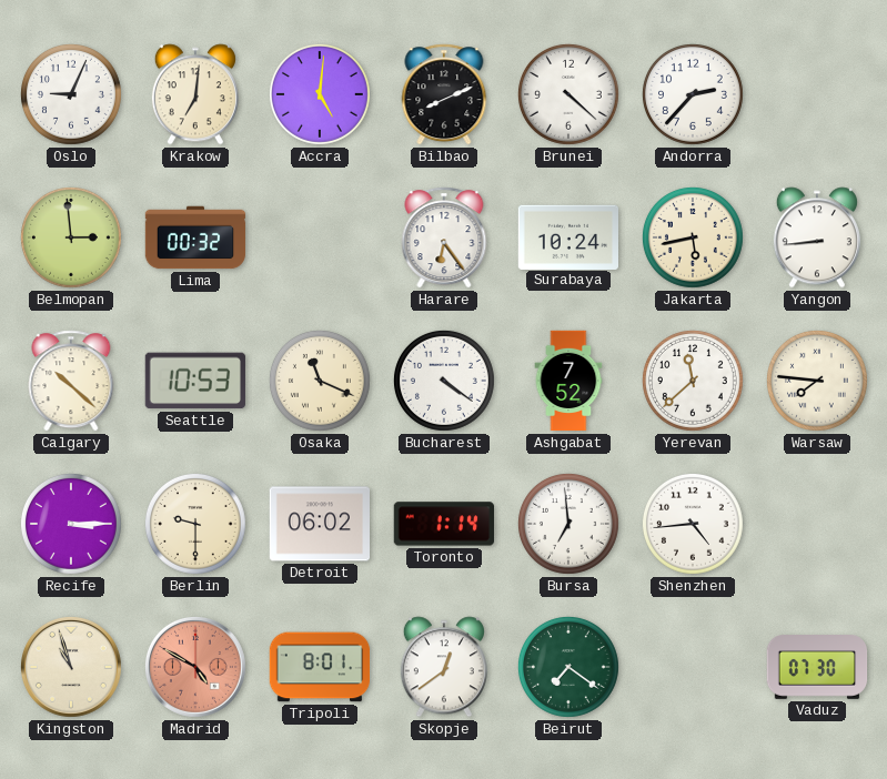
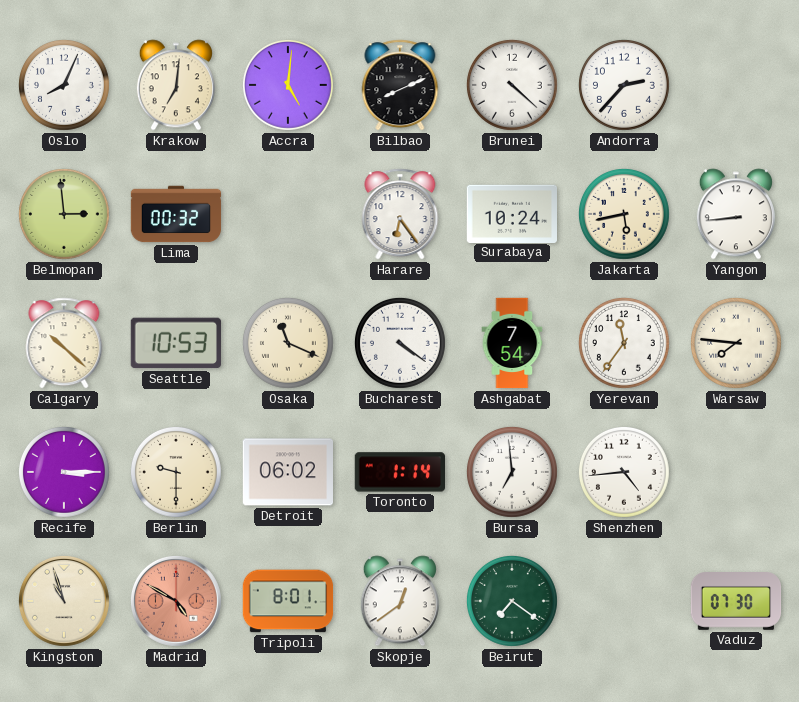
Oslo: 9:04 -> 8:04 (64, 85)
Ashgabat: 7:52 -> 7:54 (512, 343)
Yerevan: 11:38 -> 11:36 (624, 343)
